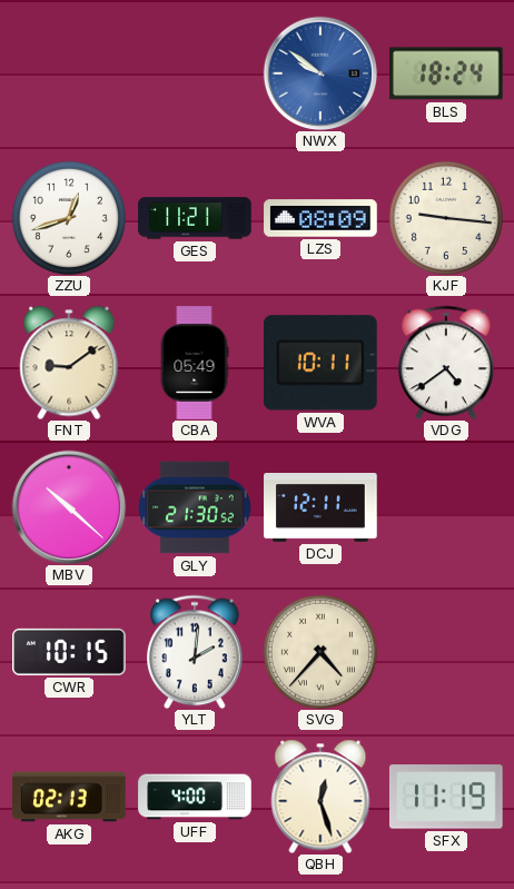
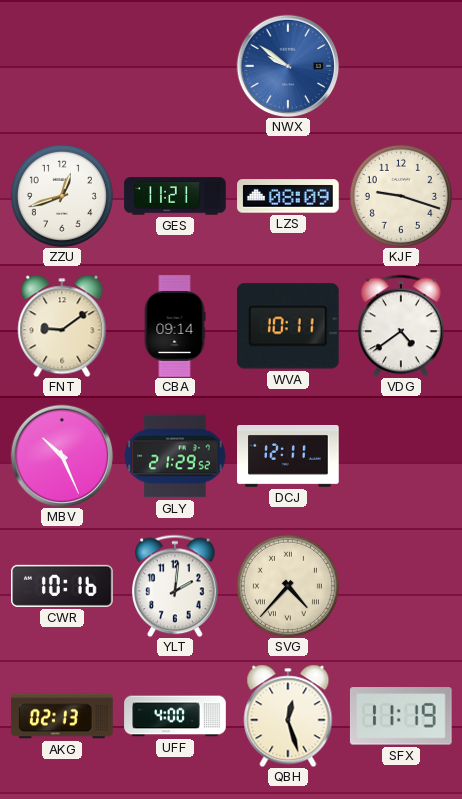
BLS: 18:24 -> none (447, 73)
KJF: 9:16 -> 9:18 (401, 196)
CBA: 05:49 -> 09:14 (175, 326)
MBV: 10:22 -> 10:26 (62, 456)
GLY: 21:30 -> 21:29 (175, 456)
CWR: 10:15 -> 10:16 (62, 586)
